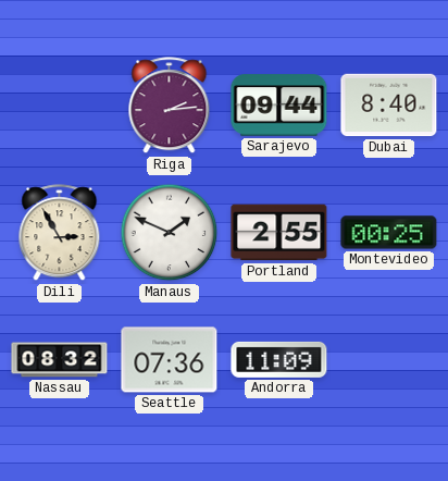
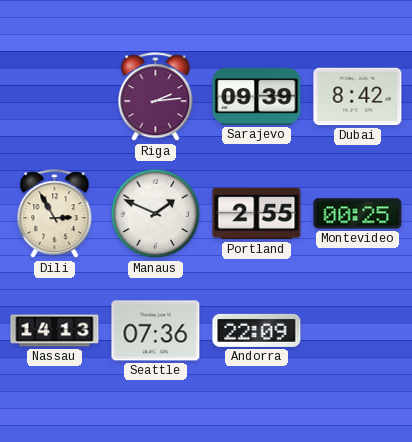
Sarajevo: 09:44 -> 09:39 (257, 97)
Dubai: 8:40 -> 8:42 (358, 97)
Nassau: 08:32 -> 14:13 (55, 331)
Andorra: 11:09 -> 22:09 (257, 330)
